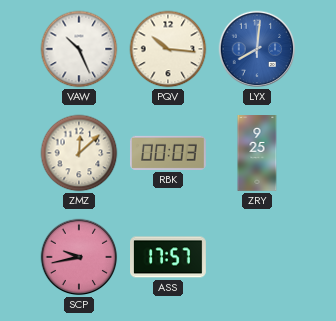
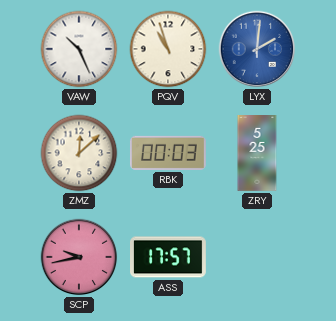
PQV: 10:16 -> 10:57 (168, 49)
LYX: 8:01 -> 2:01 (257, 49)
ZRY: 9:25 -> 5:25 (257, 153)
